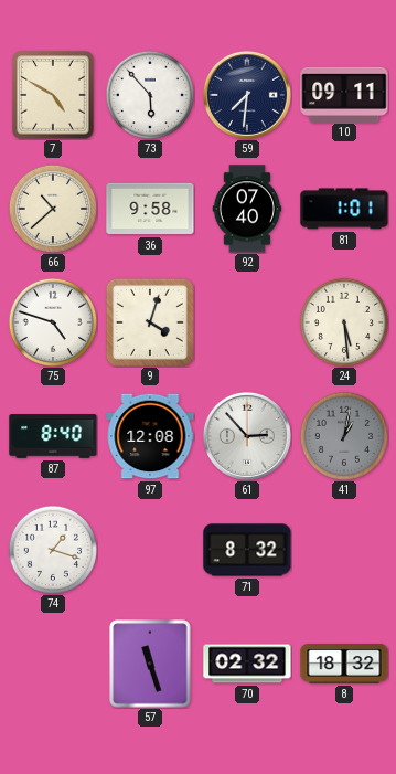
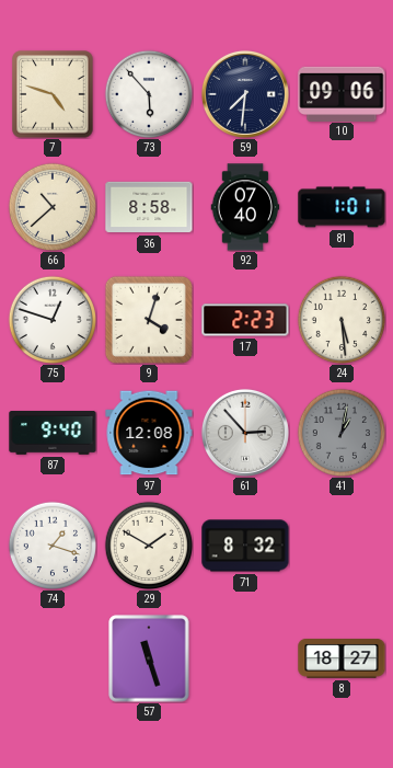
7: 4:50 -> 4:48 (53, 94)
10: 09:11 -> 09:06 (342, 93)
36: 9:58 -> 8:58 (149, 207)
75: 4:48 -> 12:48 (51, 319)
17: none -> 2:23 (245, 320)
87: 8:40 -> 9:40 (53, 434)
29: none -> 1:50 (148, 545)
70: 02:32 -> none (247, 664)
8: 18:32 -> 18:27 (342, 658)
